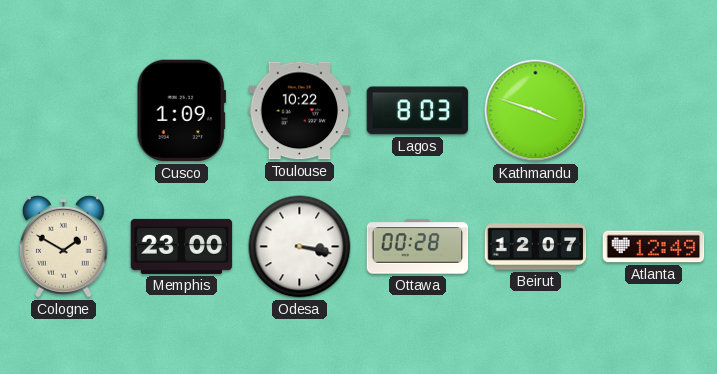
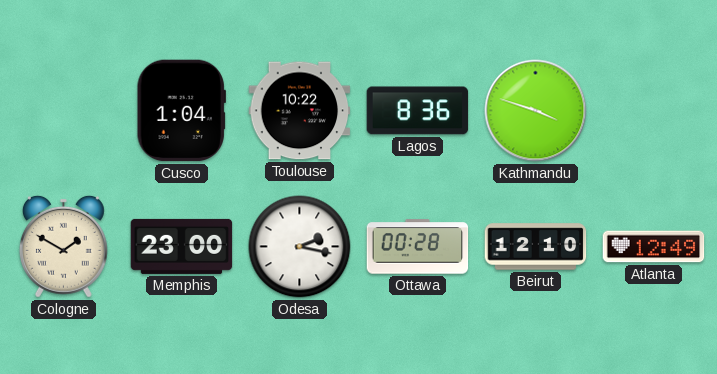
Cusco: 1:09 -> 1:04 (181, 111)
Lagos: 8:03 -> 8:36 (418, 111)
Odesa: 3:17 -> 2:17 (300, 247)
Beirut: 12:07 -> 12:10 (536, 247)
